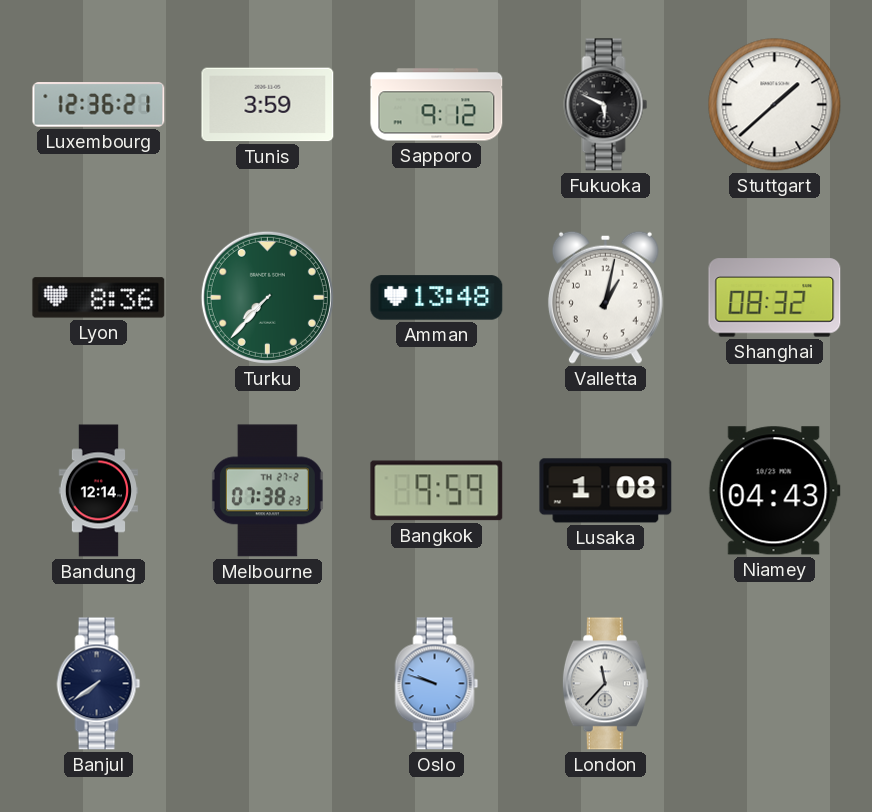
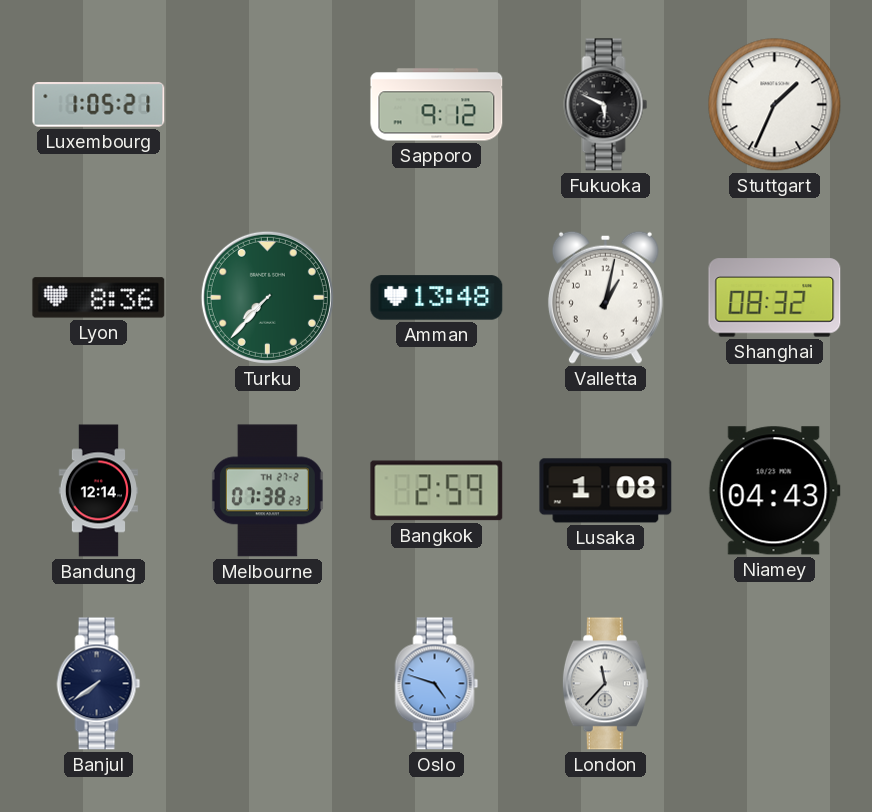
Luxembourg: 12:36 -> 1:05 (99, 105)
Tunis: 3:59 -> none (268, 105)
Stuttgart: 1:38 -> 1:34 (775, 105)
Bangkok: 9:59 -> 2:59 (437, 491)
Oslo: 9:48 -> 4:48 (437, 684)
